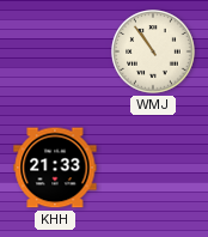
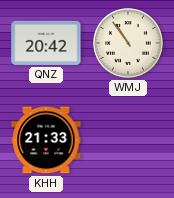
QNZ: none -> 20:42 (46, 43)
